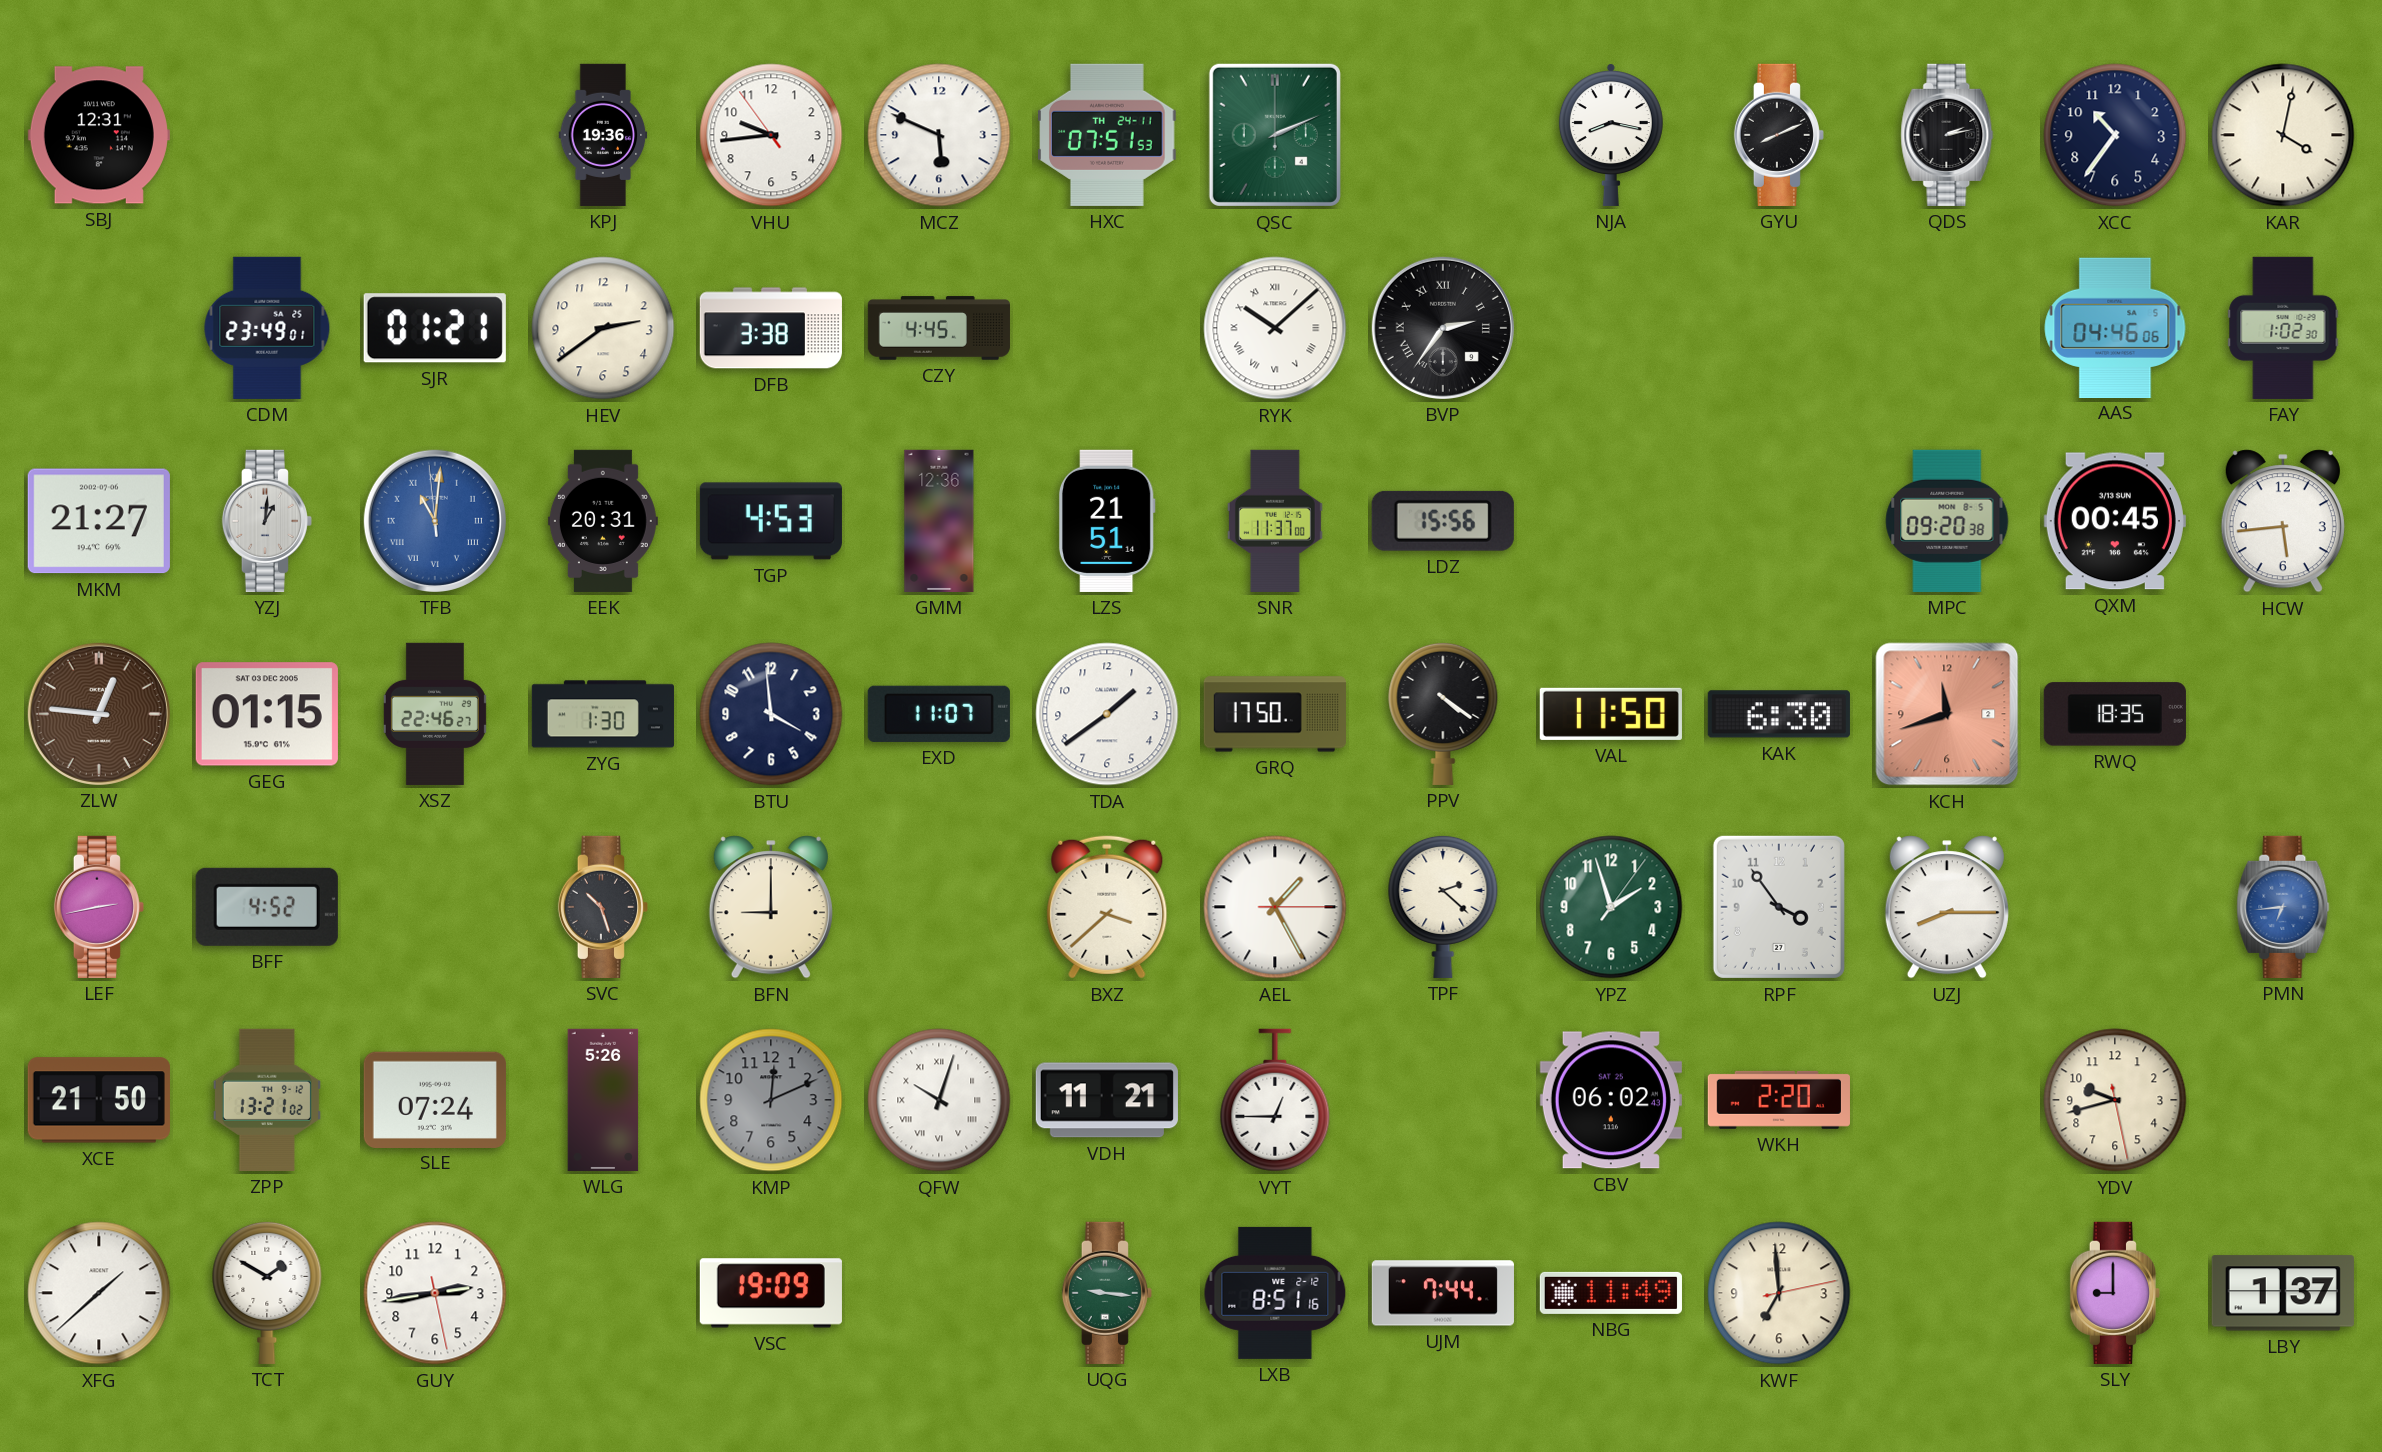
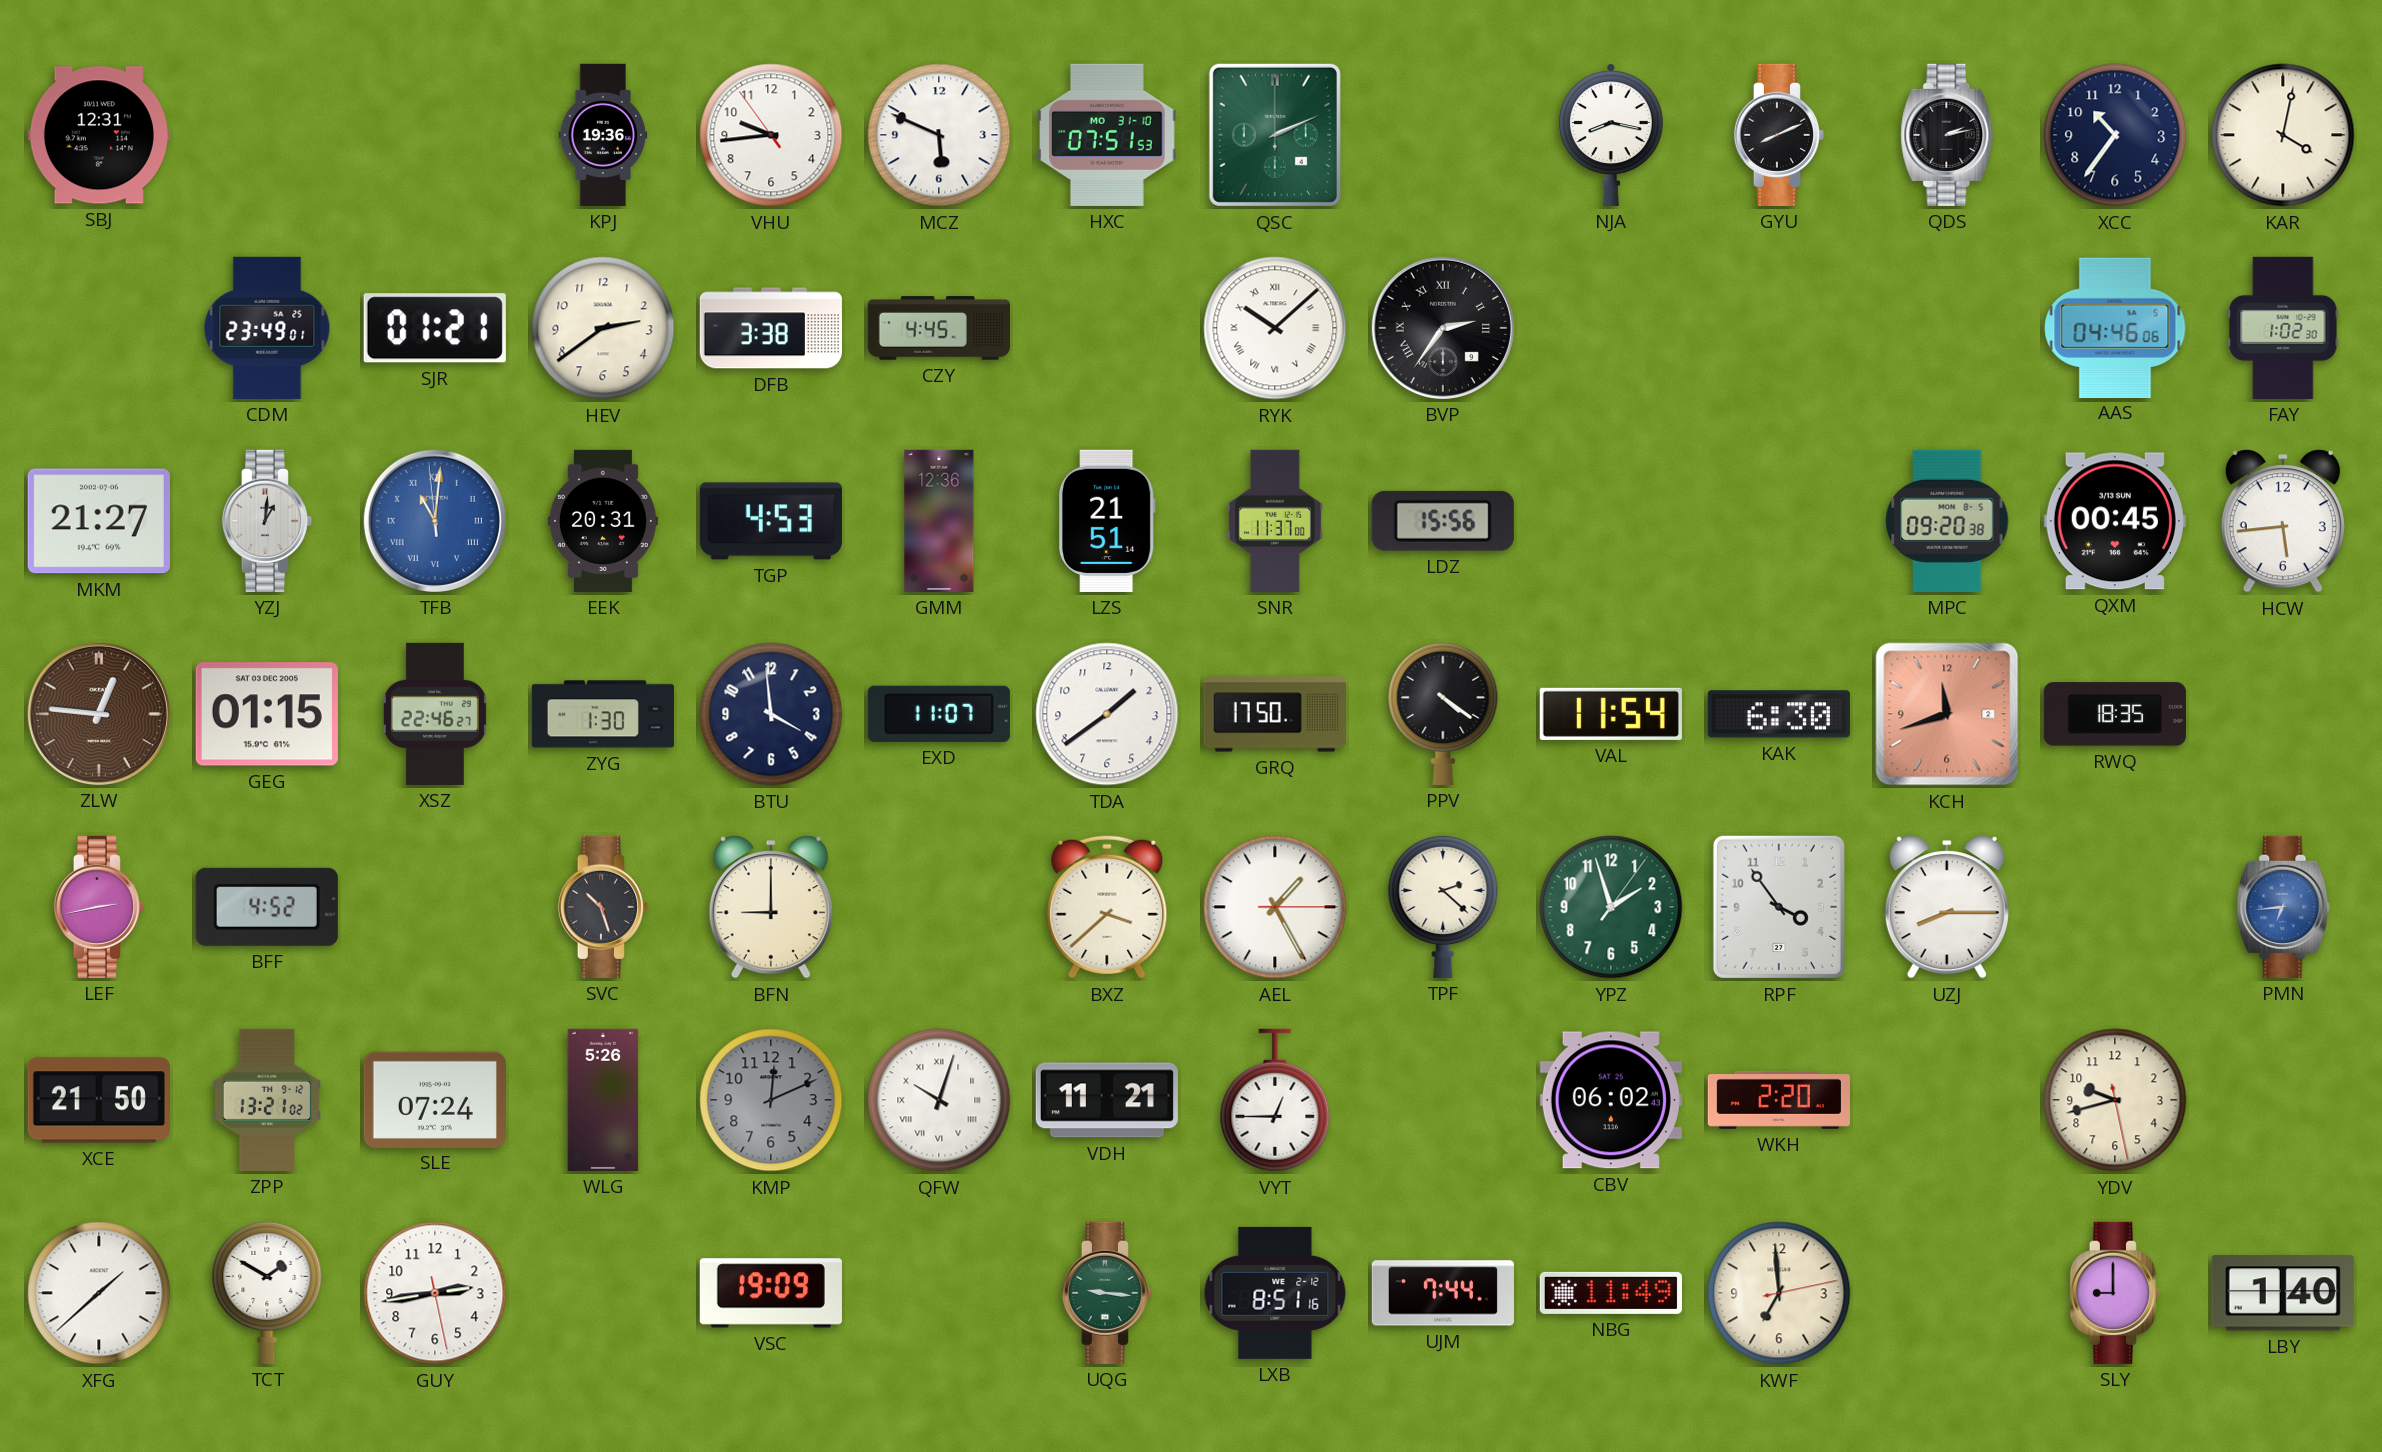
HXC date: TH 24-11 -> MO 31-10 (1107, 135)
VAL: 11:50 -> 11:54 (1611, 714)
LBY: 1:37 -> 1:40 (2283, 1293)
